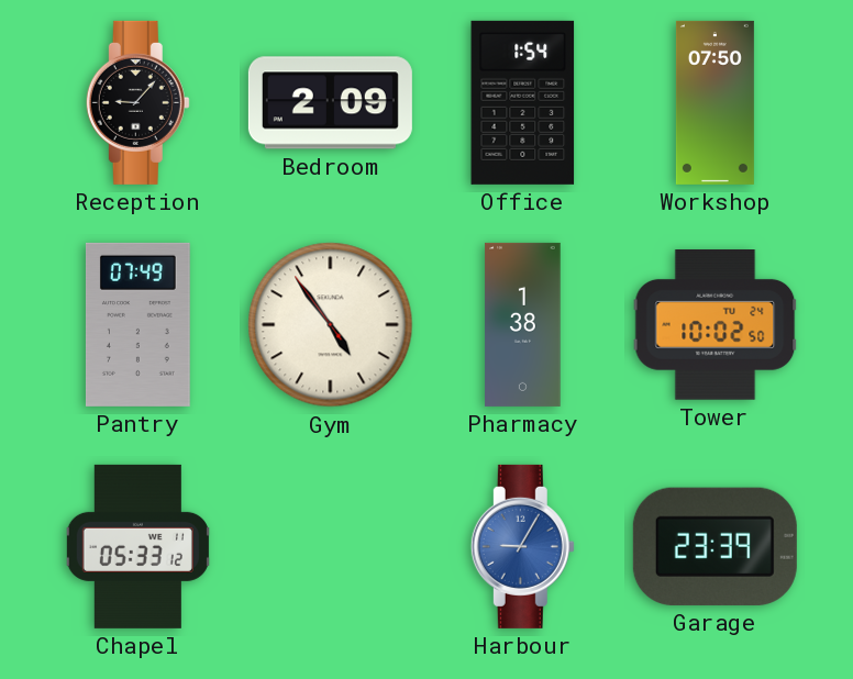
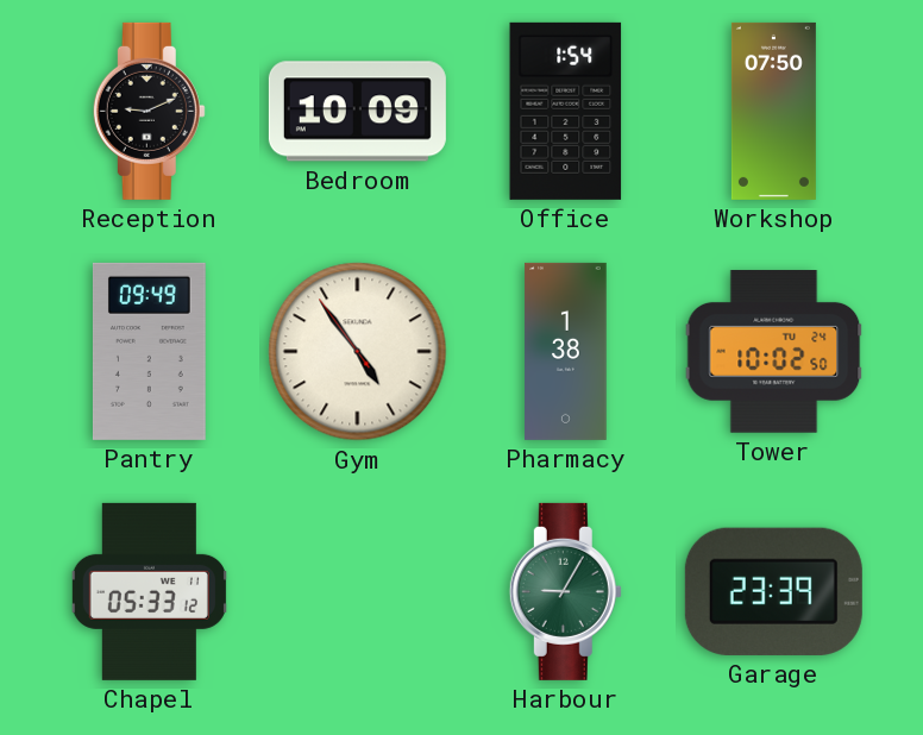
Reception: 9:07 -> 9:11 (149, 111)
Bedroom: 2:09 -> 10:09 (357, 112)
Pantry: 07:49 -> 09:49 (149, 351)
Harbour dial: blue -> green (565, 591)
